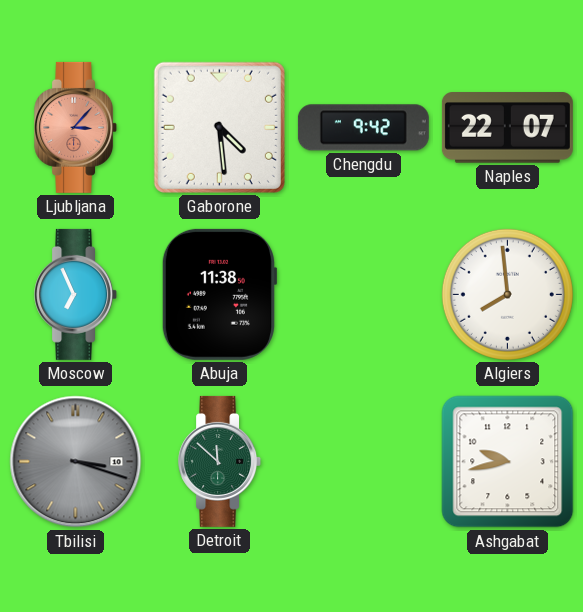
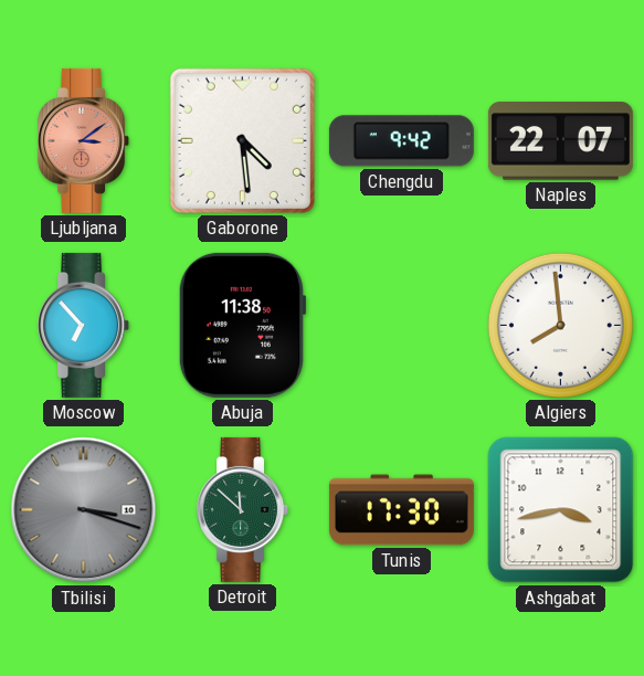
Ljubljana: 3:07 -> 3:09 (84, 140)
Moscow: 6:56 -> 6:53 (84, 325)
Tunis: none -> 17:30 (401, 510)
Ashgabat: 9:43 -> 3:43 (561, 510)
